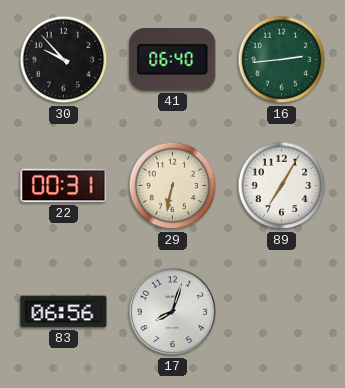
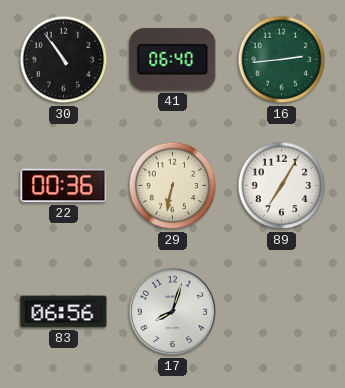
30: 9:53 -> 10:54 (64, 60)
22: 00:31 -> 00:36 (64, 186)
